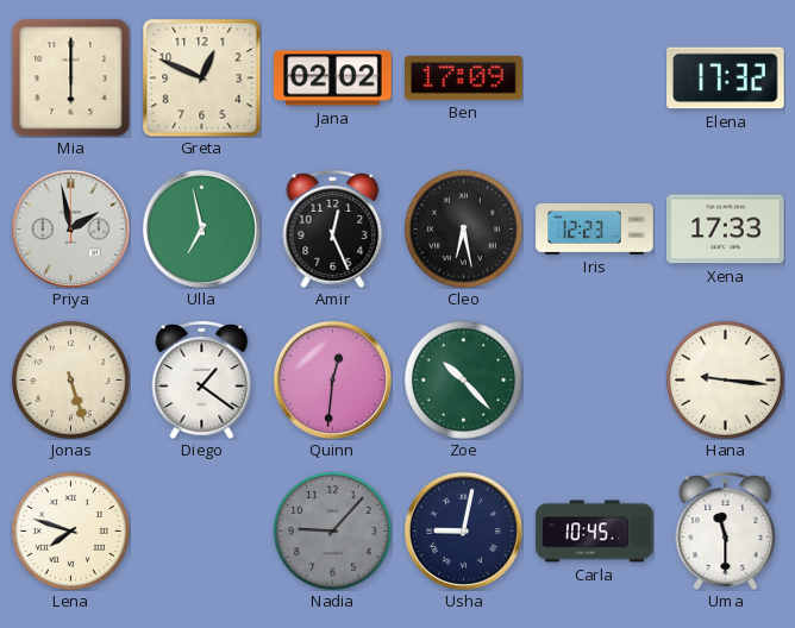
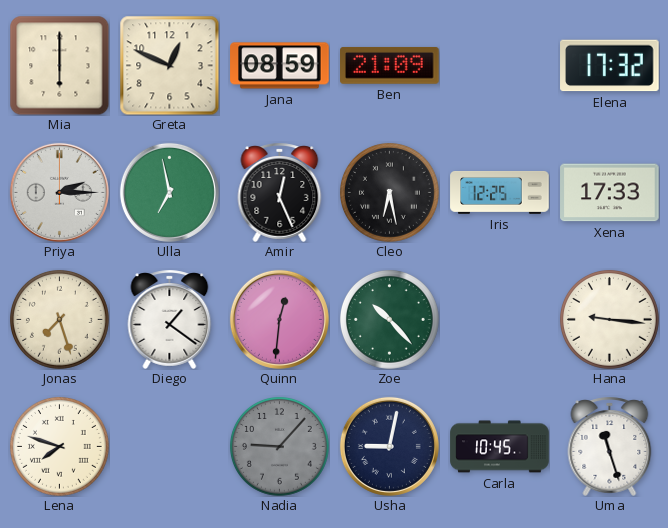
Jana: 02:02 -> 08:59 (280, 66)
Ben: 17:09 -> 21:09 (390, 66)
Priya: 1:58 -> 2:15 (59, 192)
Iris: 12:23 -> 12:25 (500, 192)
Jonas: 5:27 -> 7:27 (59, 319)
Uma: 11:30 -> 11:27 (610, 446)
